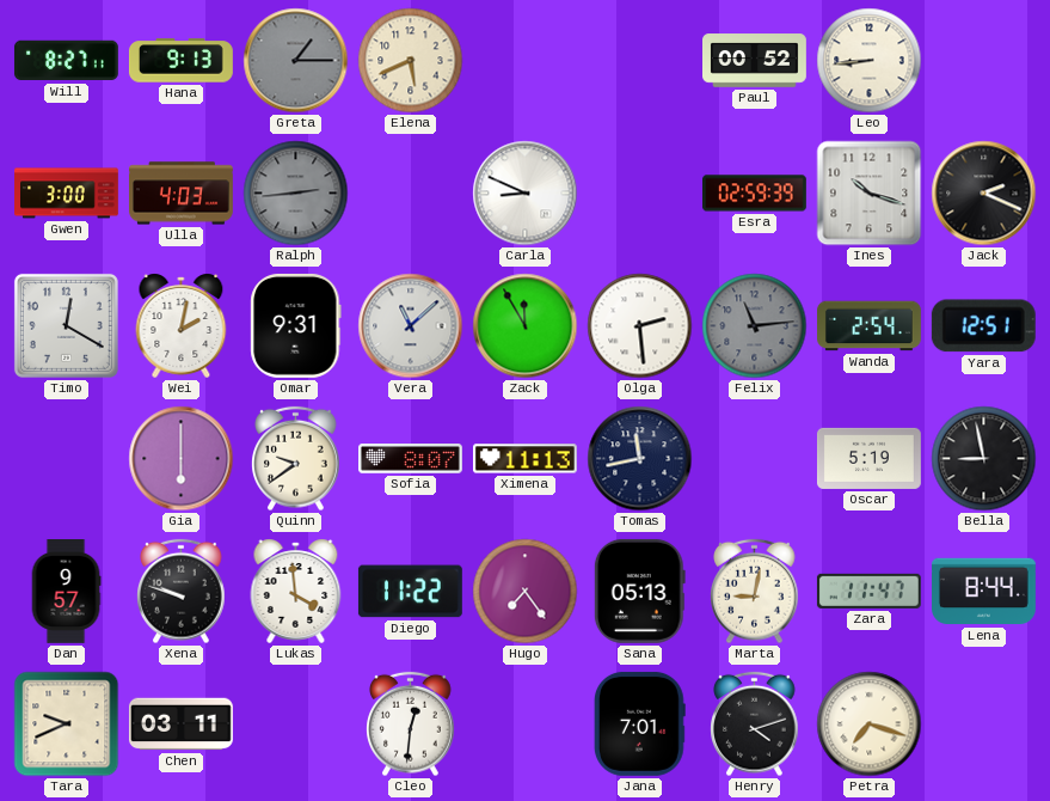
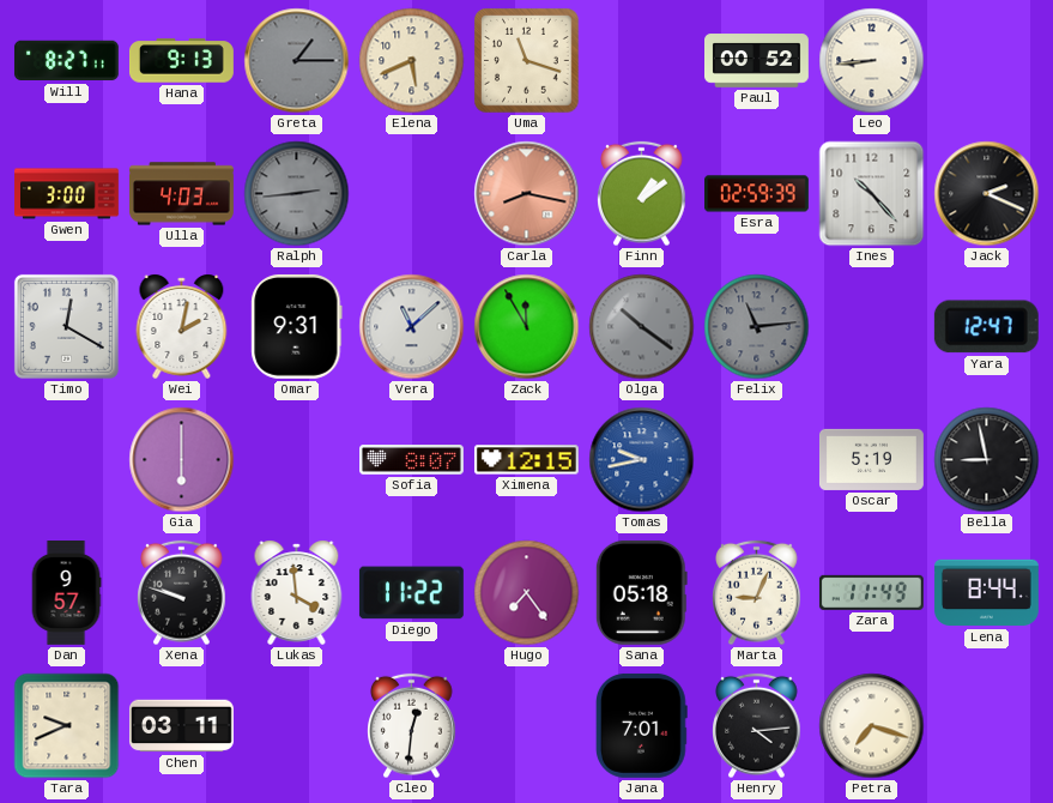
Uma: none -> 11:18 (527, 61)
Carla: 8:49 -> 8:17 (527, 194)
Carla dial: white -> salmon (527, 194)
Finn: none -> 1:09 (642, 194)
Ines: 10:18 -> 10:23 (872, 194)
Olga: 2:29 -> 10:21 (642, 327)
Olga dial: white -> grey (642, 327)
Wanda: 2:54 -> none (870, 326)
Yara: 12:51 -> 12:47 (986, 327)
Quinn: 9:39 -> none (296, 459)
Ximena: 11:13 -> 12:15 (526, 460)
Tomas: 11:43 -> 9:43 (642, 460)
Tomas dial: navy -> blue (642, 460)
Sana: 05:13 -> 05:18 (641, 592)
Marta: 9:02 -> 9:04 (757, 593)
Zara: 11:47 -> 11:49 (871, 592)
Henry: 4:12 -> 4:14 (757, 726)
